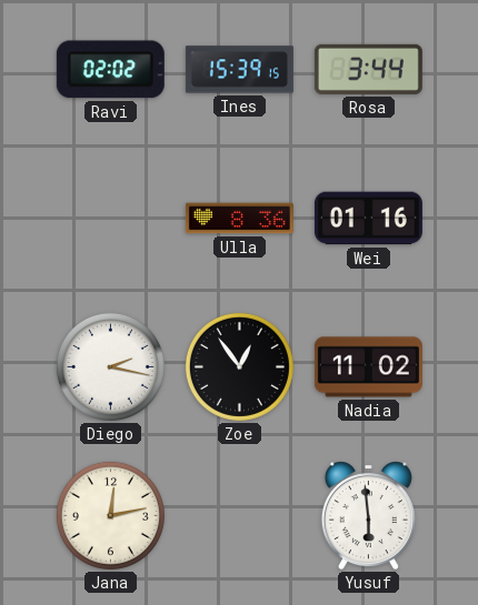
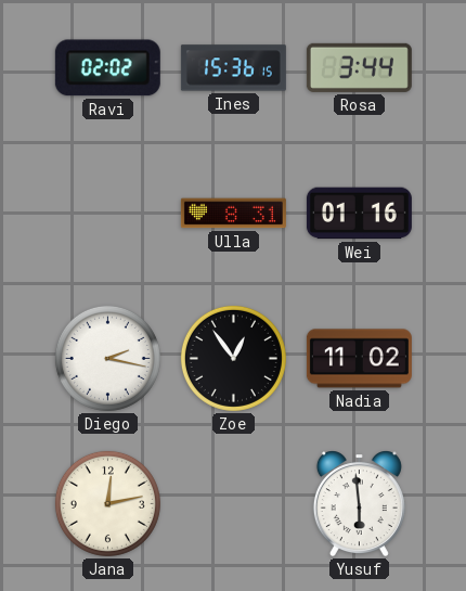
Ines: 15:39 -> 15:36 (233, 68)
Ulla: 8:36 -> 8:31 (233, 214)
